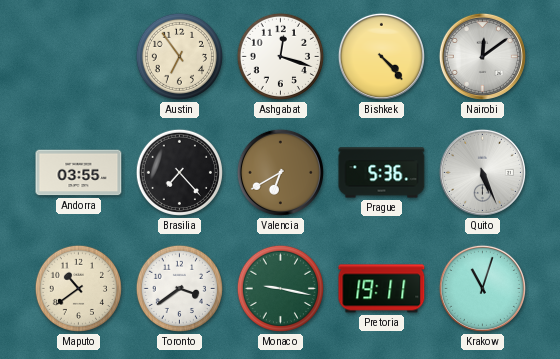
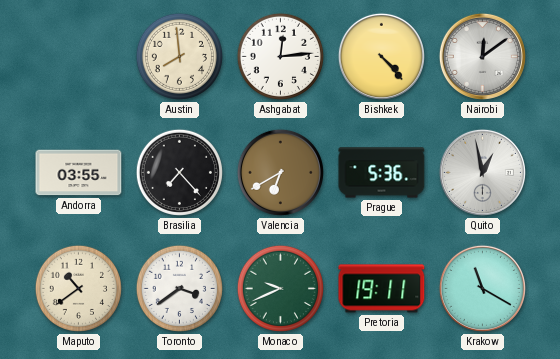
Austin: 6:54 -> 7:59 (179, 56)
Ashgabat: 12:18 -> 12:14 (280, 56)
Quito: 5:26 -> 12:58 (482, 172)
Monaco: 9:17 -> 9:41 (280, 288)
Krakow: 11:03 -> 11:20 (482, 288)
